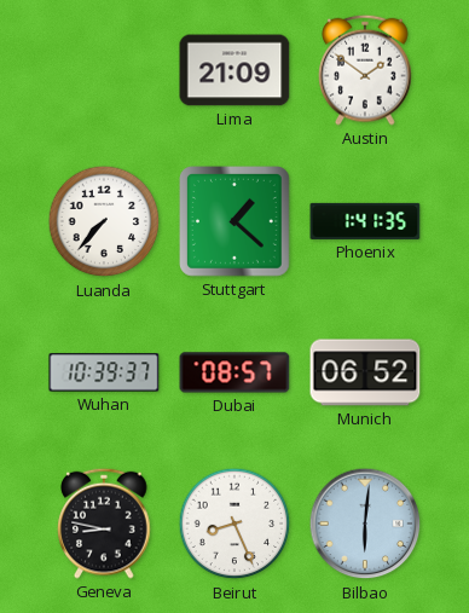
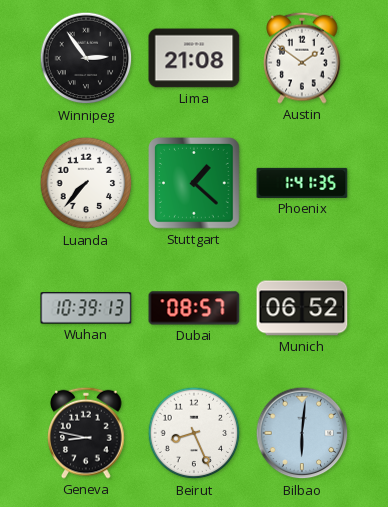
Winnipeg: none -> 2:54 (86, 58)
Lima: 21:09 -> 21:08 (194, 58)
Wuhan: 10:39:37 -> 10:39:13 (86, 308)
